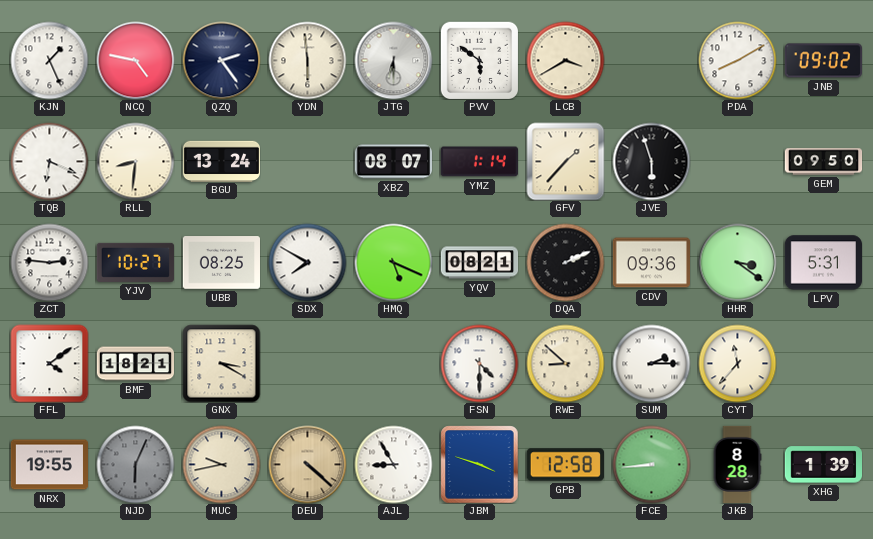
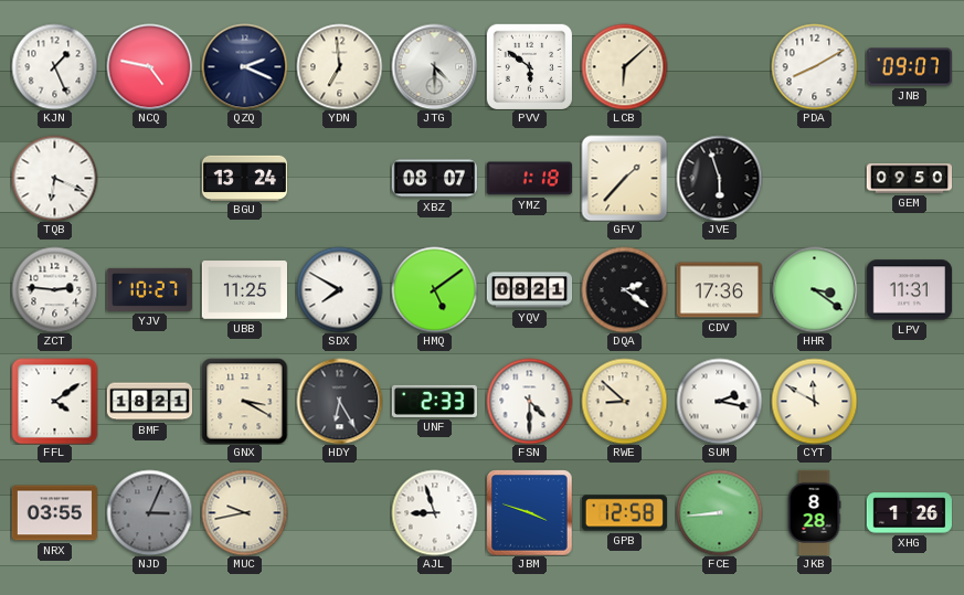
QZQ: 2:24 -> 2:19 (244, 66)
YDN: 5:59 -> 6:59 (339, 66)
JTG: 6:30 -> 4:30 (434, 66)
LCB: 3:40 -> 6:08 (624, 66)
JNB: 09:02 -> 09:07 (909, 67)
RLL: 8:31 -> none (135, 161)
YMZ: 1:14 -> 1:18 (529, 179)
UBB: 08:25 -> 11:25 (244, 290)
HMQ: 5:19 -> 5:09 (434, 289)
DQA: 2:11 -> 2:21 (624, 289)
CDV: 09:36 -> 17:36 (719, 290)
LPV: 5:31 -> 11:31 (909, 290)
HDY: none -> 6:25 (339, 401)
UNF: none -> 2:33 (434, 401)
SUM: 2:15 -> 2:17 (719, 401)
CYT: 11:37 -> 11:50 (814, 401)
NRX: 19:55 -> 03:55 (54, 513)
NJD: 6:04 -> 3:04 (149, 512)
DEU: 4:22 -> none (307, 464)
AJL: 8:55 -> 8:57 (434, 512)
XHG: 1:39 -> 1:26 (909, 513)
